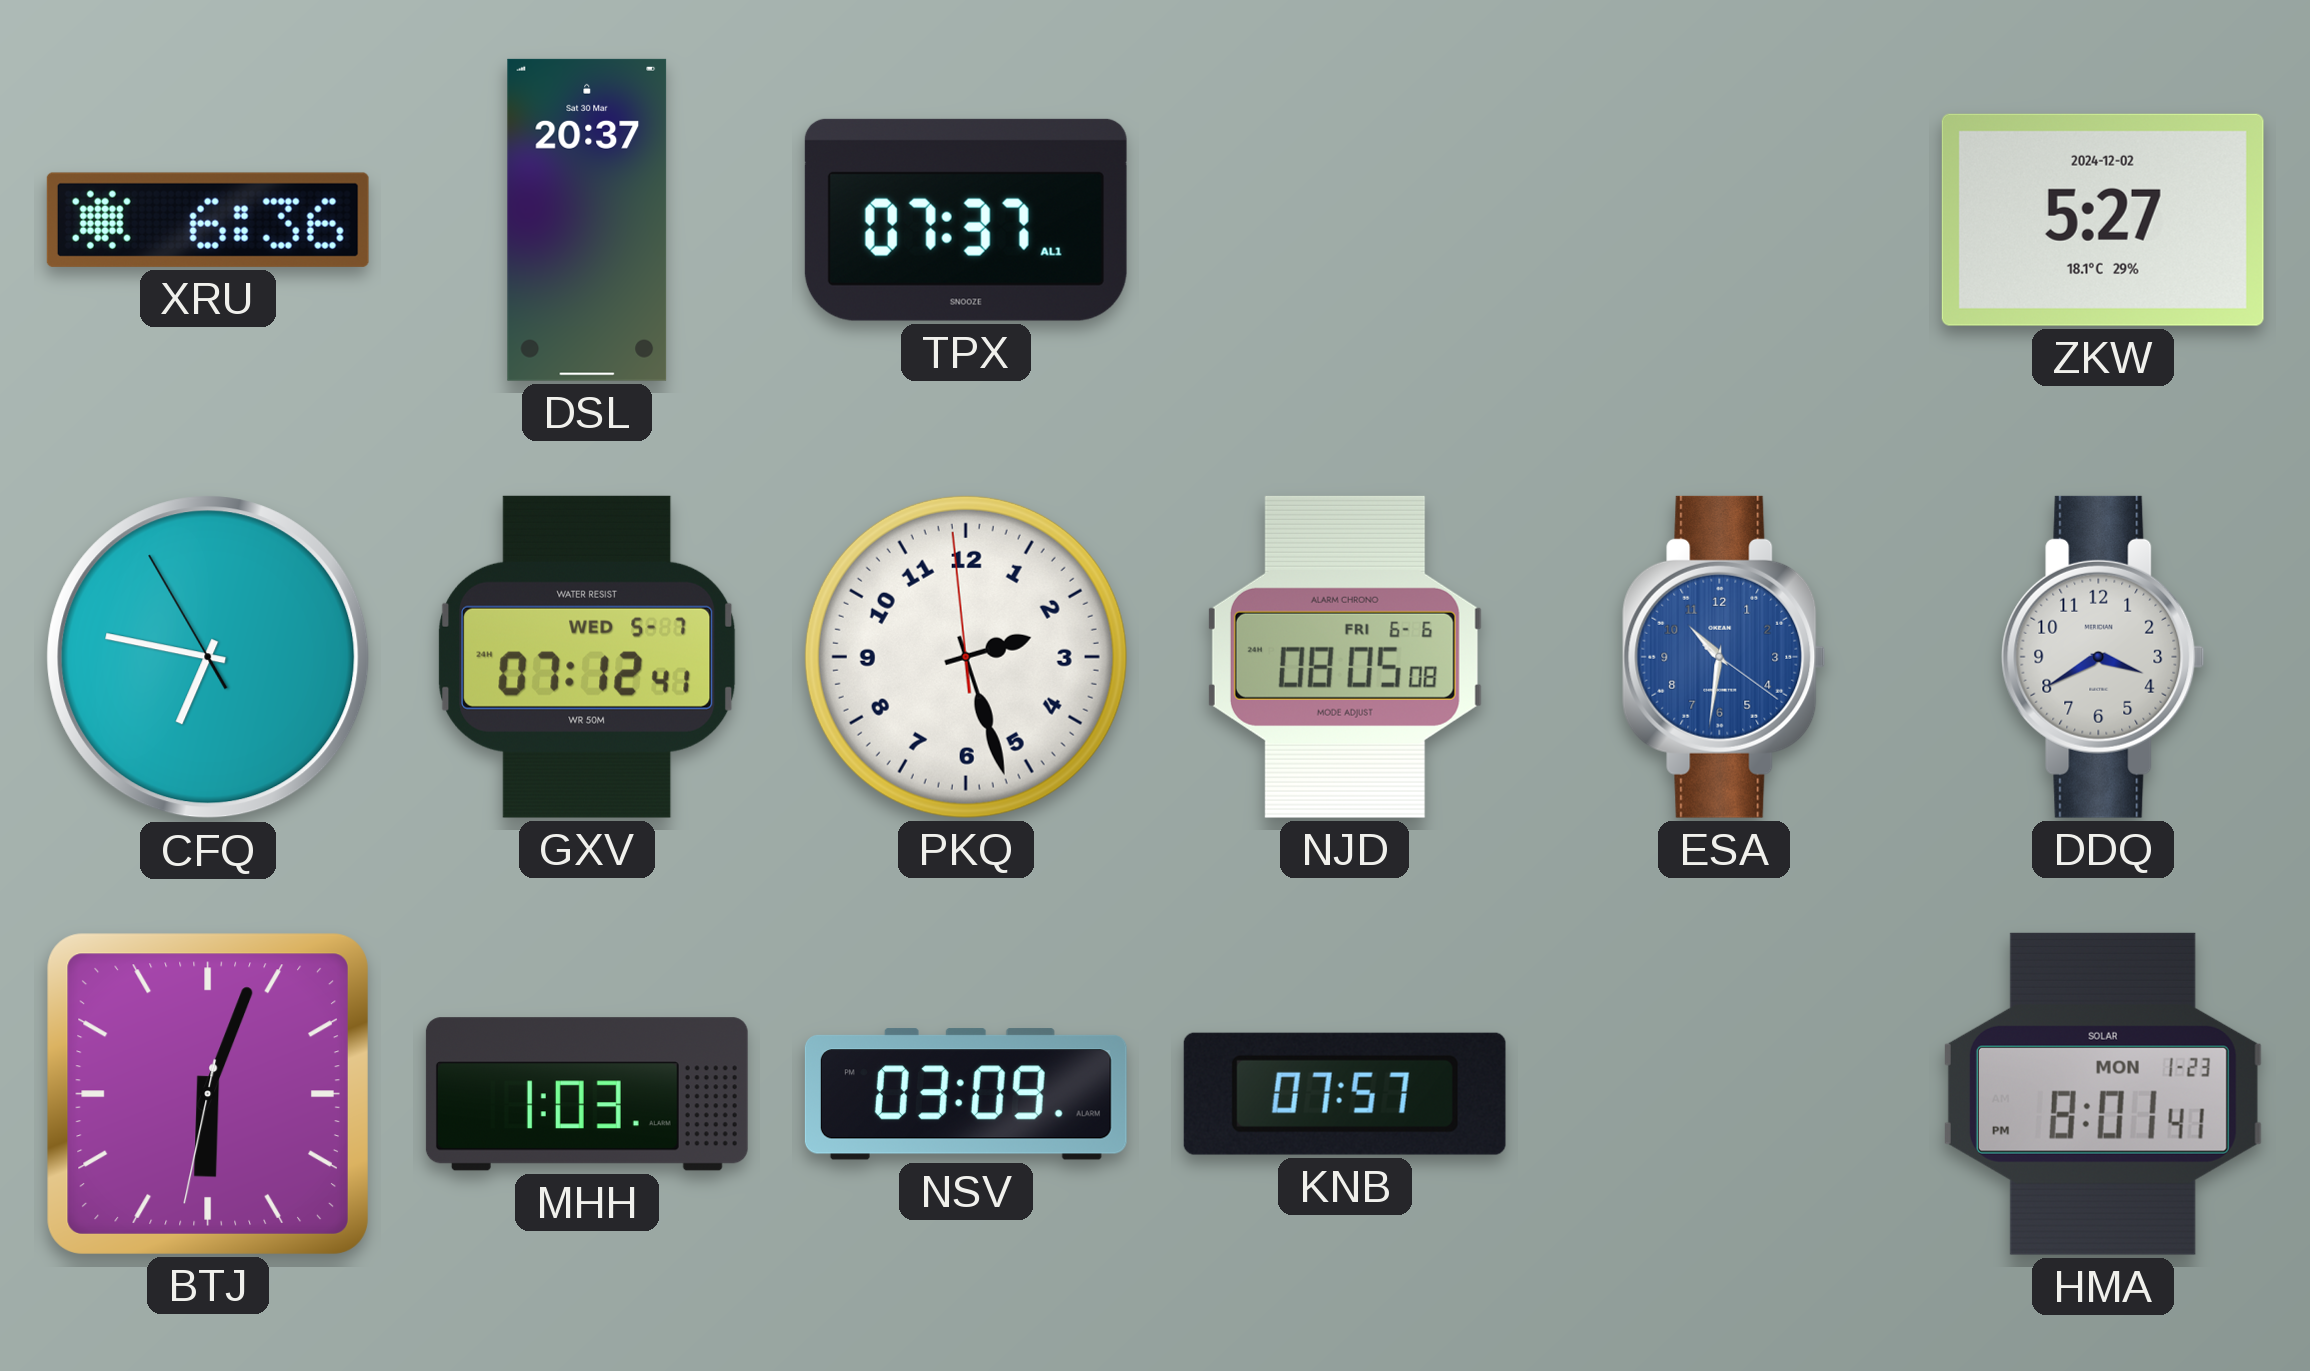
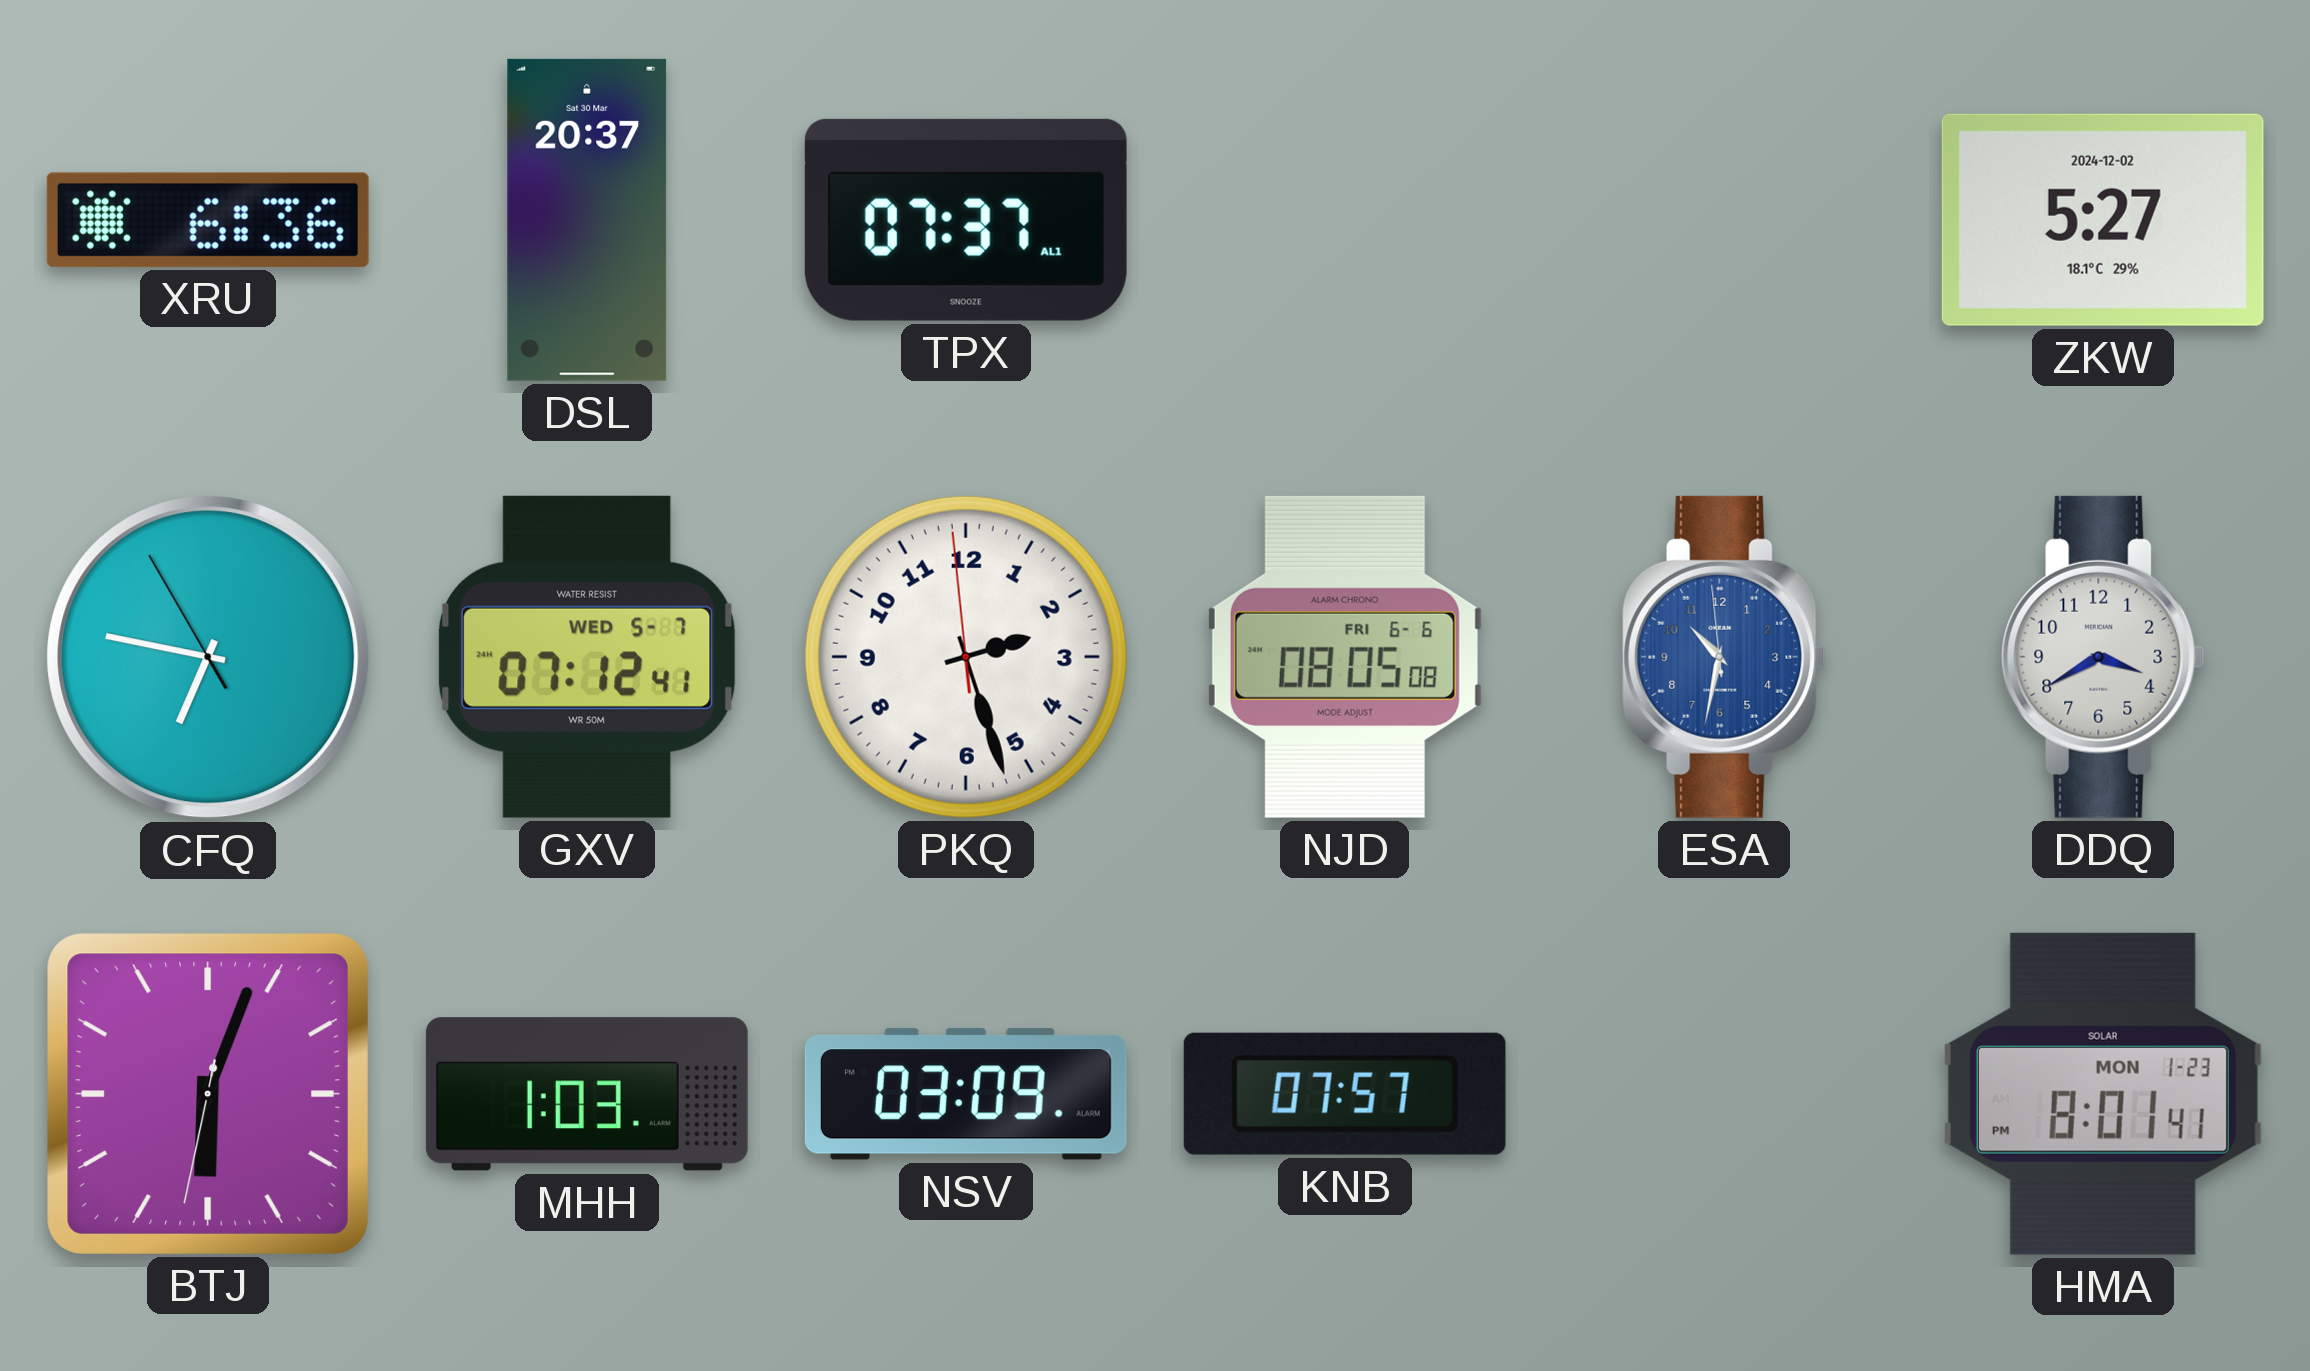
ESA: 10:31:21 -> 10:31:59 (1724, 657)
